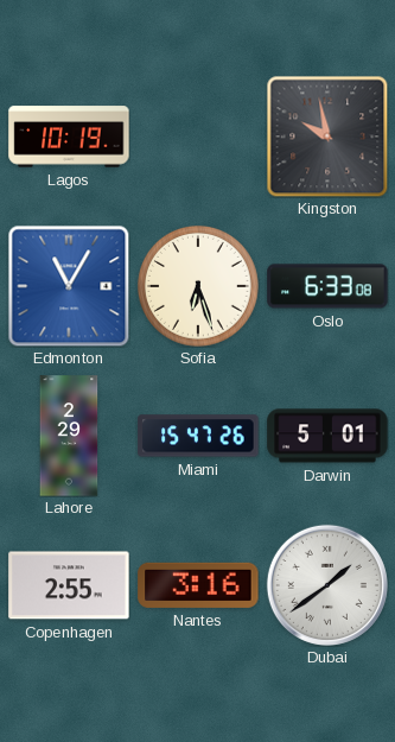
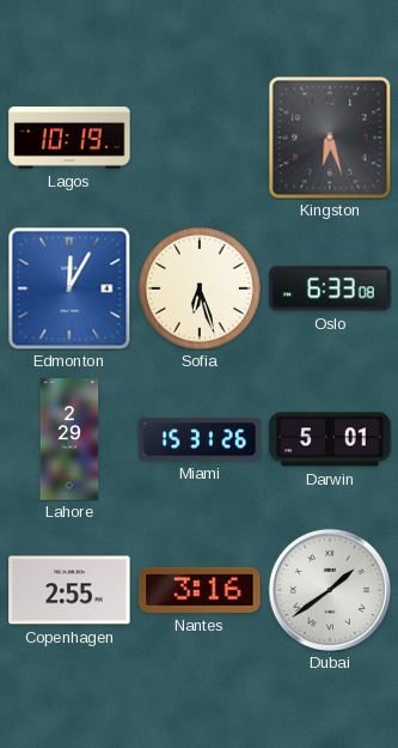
Kingston: 9:58 -> 6:27 (330, 138)
Edmonton: 11:05 -> 12:05 (69, 288)
Miami: 15:47 -> 15:31 (200, 439)
